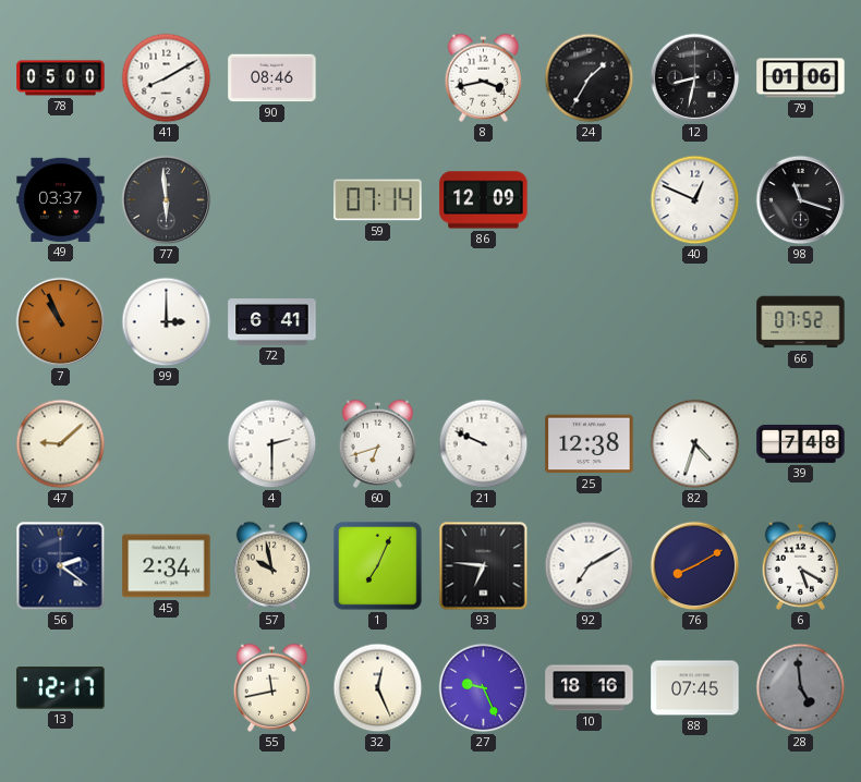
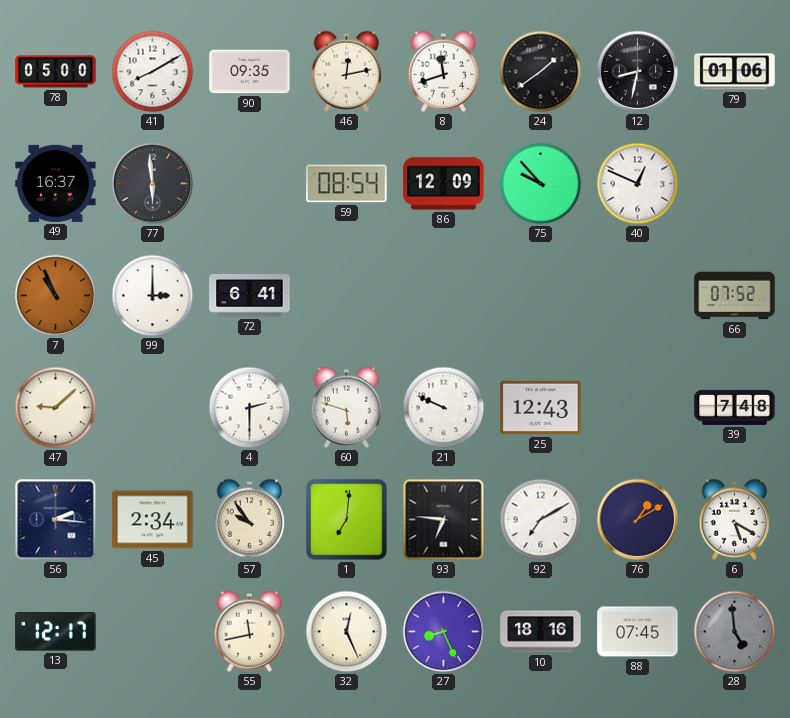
90: 08:46 -> 09:35 (250, 72)
46: none -> 12:13 (347, 71)
8: 3:43 -> 11:42 (444, 71)
24: 1:35 -> 1:39 (541, 72)
49: 03:37 -> 16:37 (56, 183)
59: 07:14 -> 08:54 (347, 184)
75: none -> 9:53 (541, 184)
98: 11:18 -> none (801, 200)
60: 6:42 -> 5:48 (347, 407)
25: 12:38 -> 12:43 (541, 408)
82: 4:33 -> none (695, 444)
56: 2:21 -> 2:16 (56, 520)
57: 9:58 -> 9:54 (250, 519)
1: 7:04 -> 7:01 (346, 519)
76: 8:10 -> 1:10 (638, 520)
27: 9:26 -> 8:26 (444, 632)
